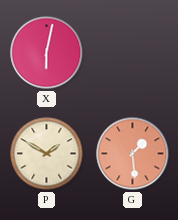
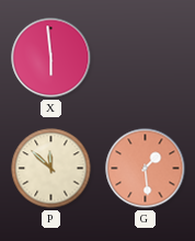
X: 6:02 -> 5:59 (51, 58)
P: 1:50 -> 11:52 (51, 169)
